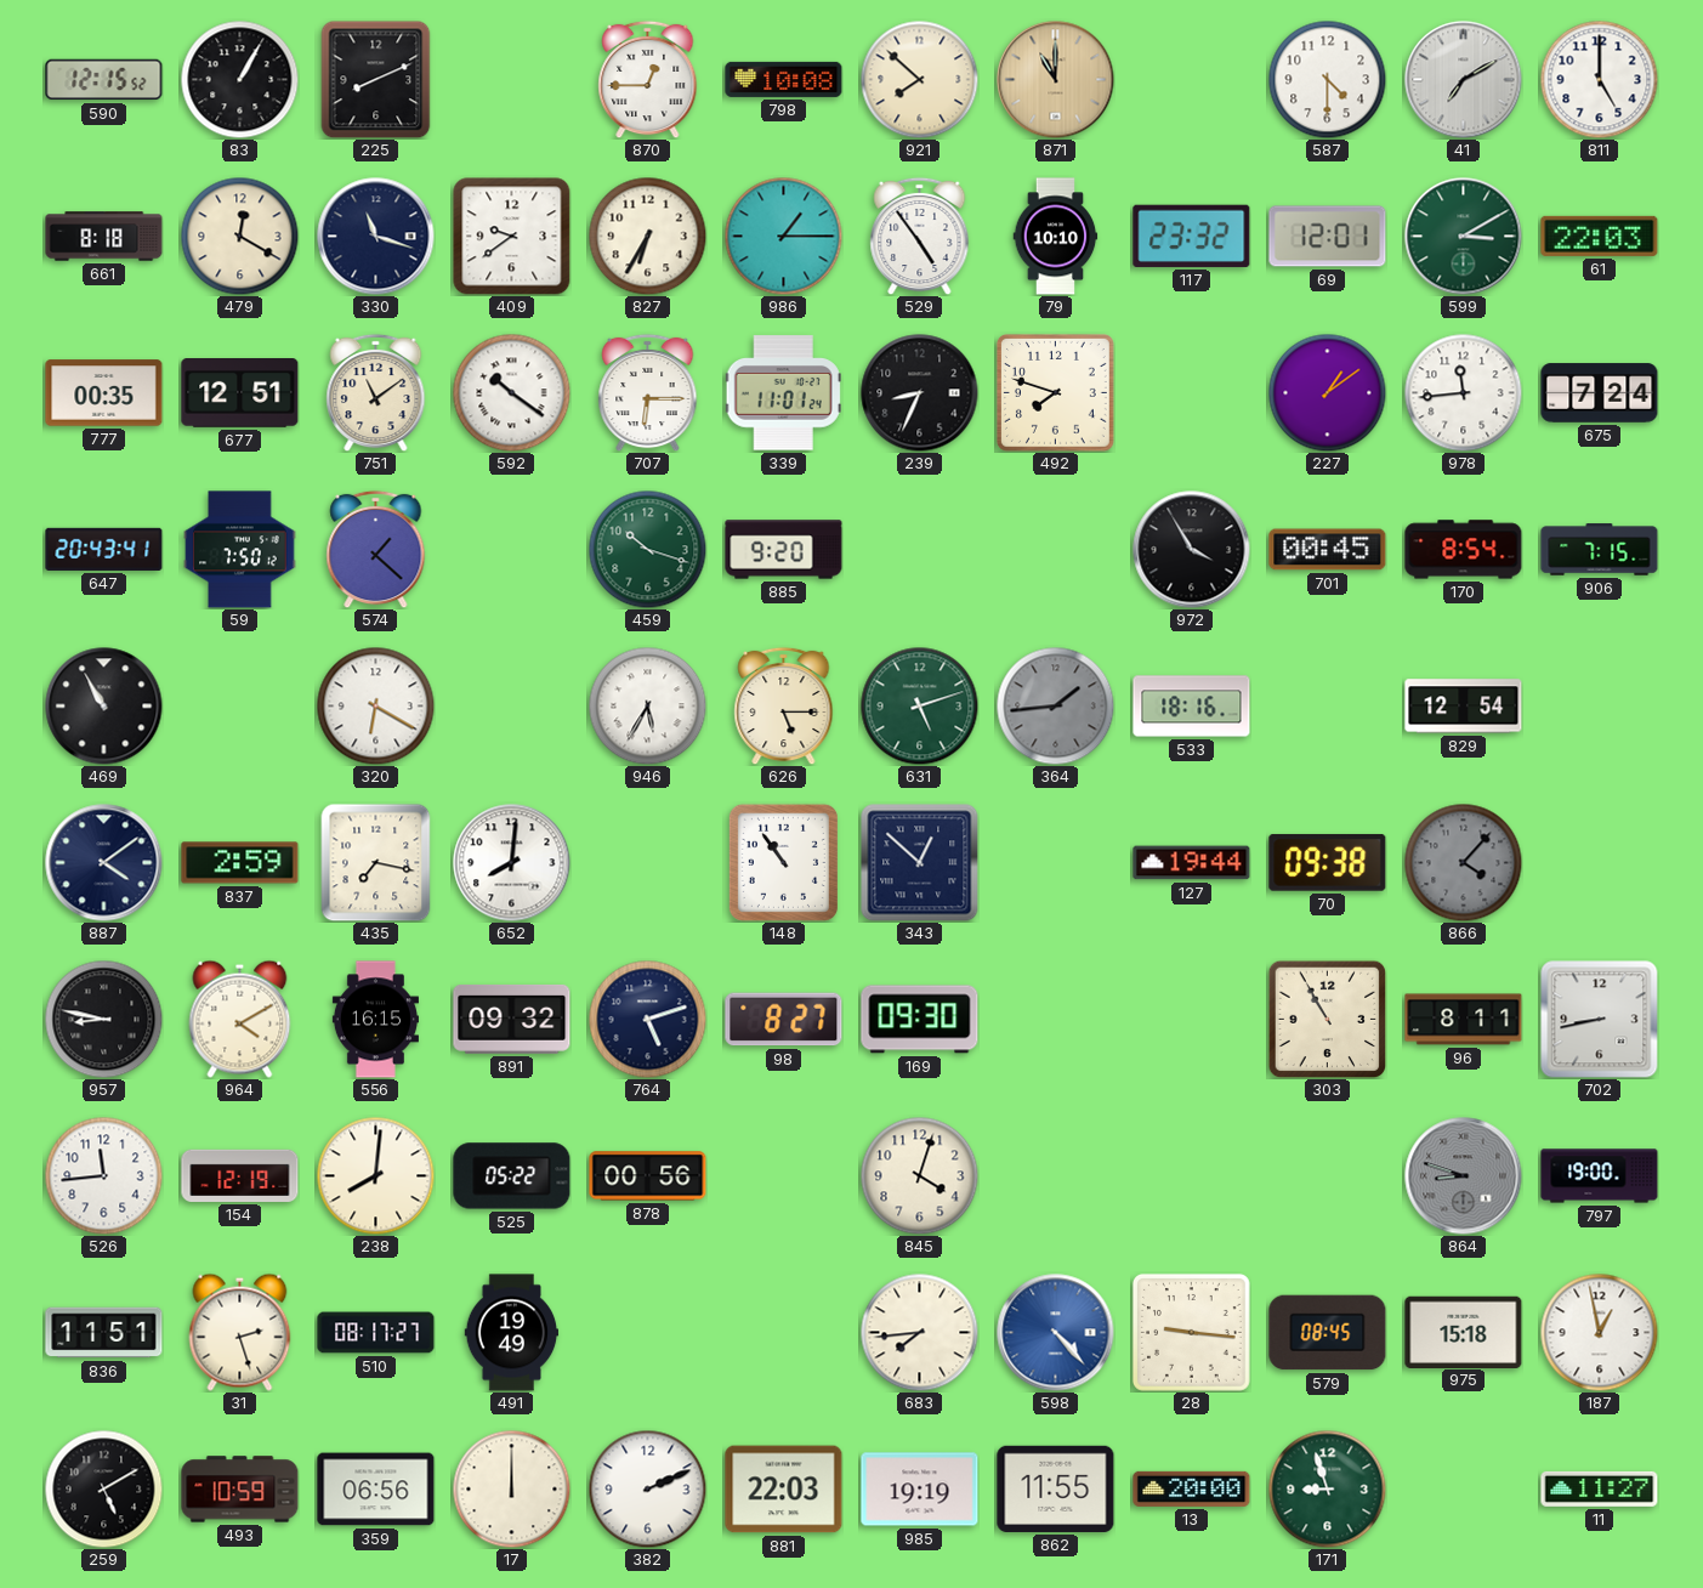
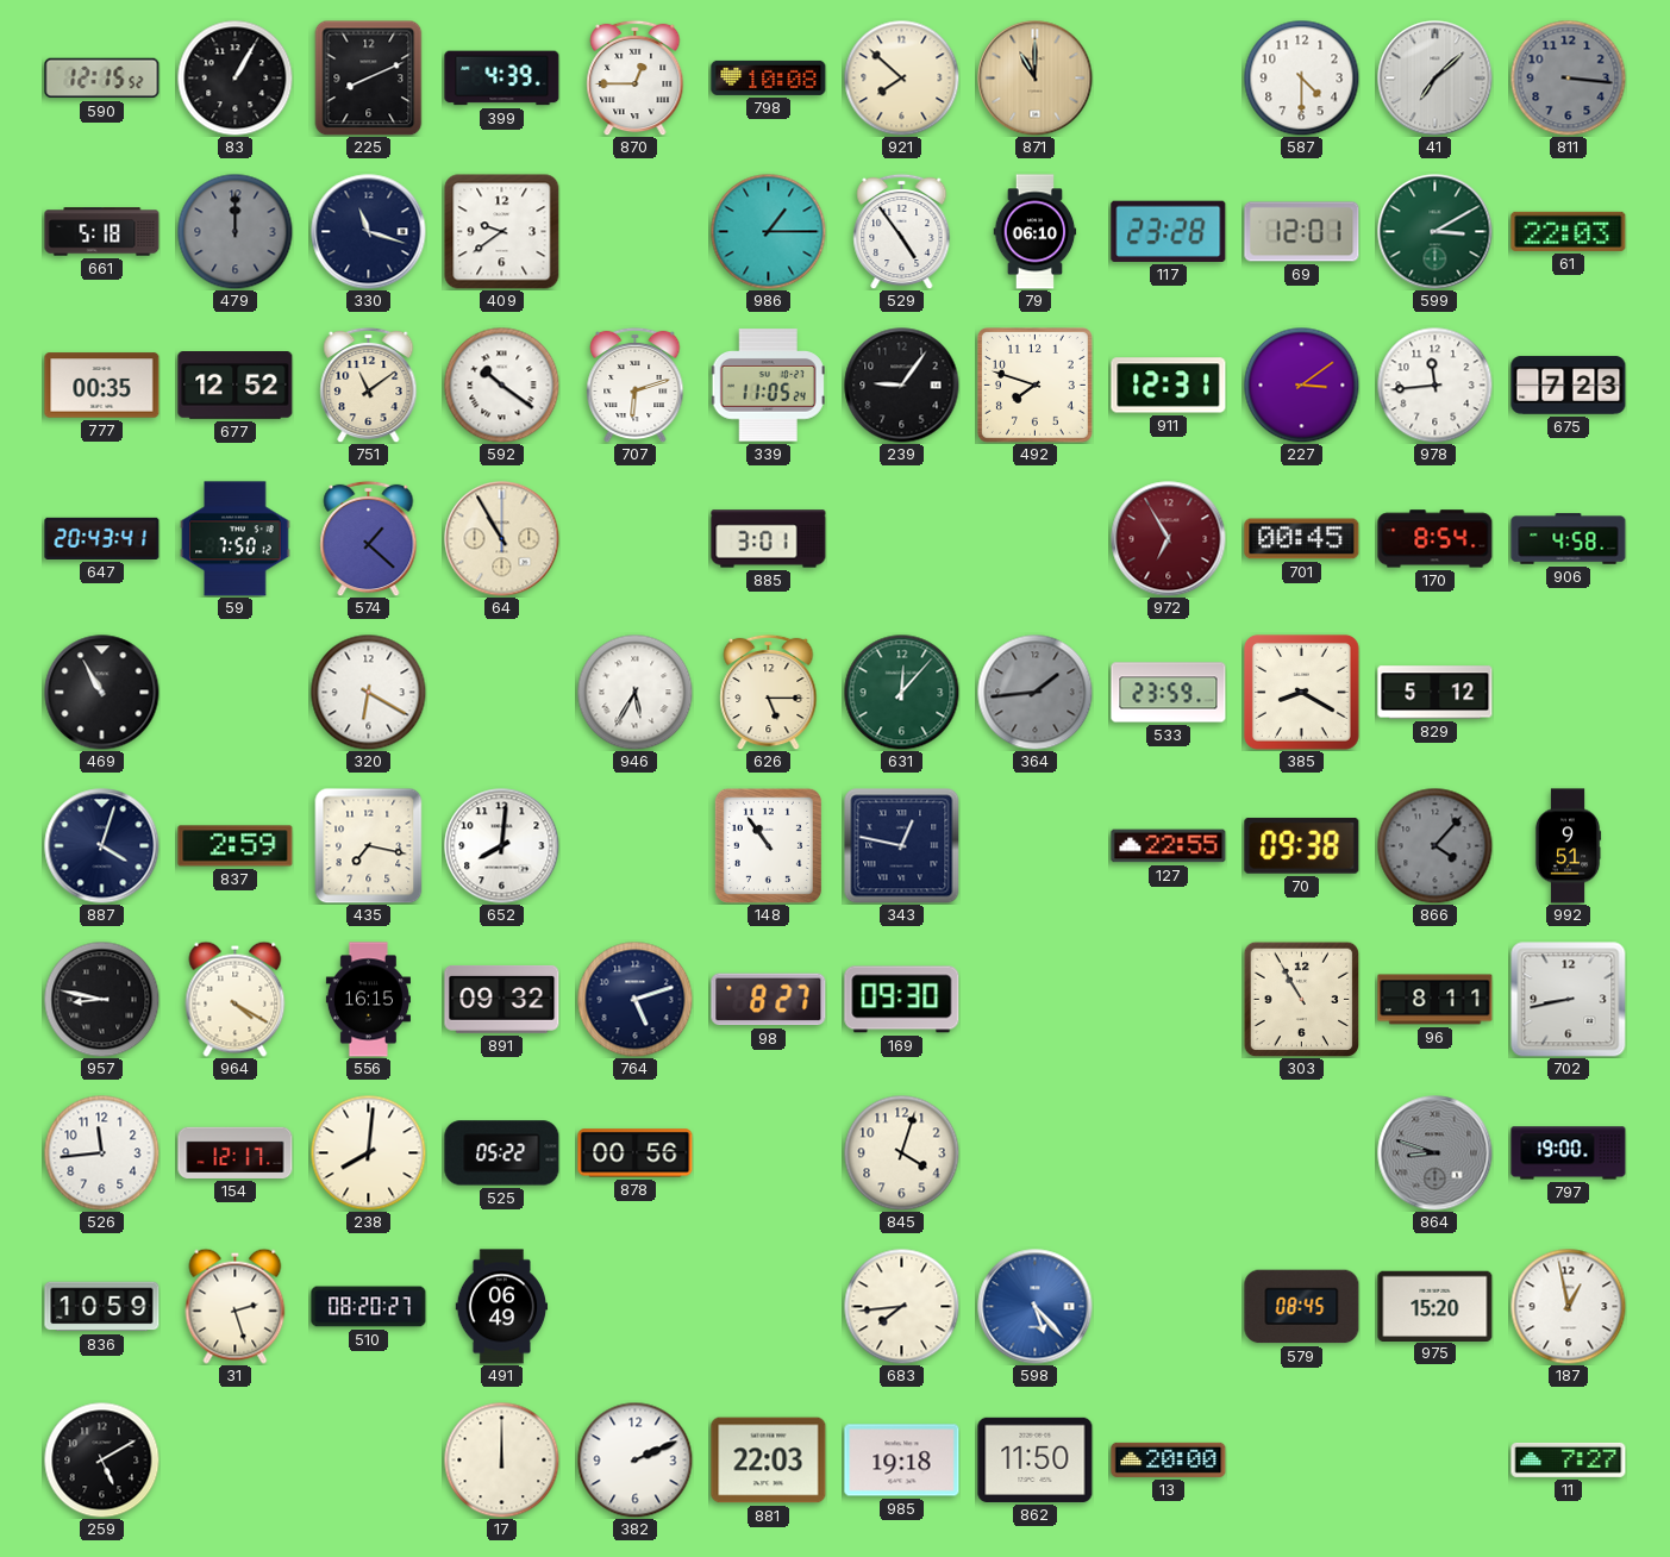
399: none -> 4:39 (502, 79)
41: 7:10 -> 7:08 (1436, 79)
811: 5:00 -> 3:16 (1568, 77)
811 dial: white -> grey (1568, 77)
661: 8:18 -> 5:18 (102, 232)
479: 12:20 -> 12:00 (234, 231)
479 dial: cream -> grey (234, 231)
827: 6:35 -> none (647, 236)
79: 10:10 -> 06:10 (1036, 232)
117: 23:32 -> 23:28 (1169, 231)
677: 12:51 -> 12:52 (236, 386)
707: 6:15 -> 6:12 (636, 384)
339: 11:01 -> 11:05 (768, 386)
239: 8:34 -> 9:06 (902, 386)
911: none -> 12:31 (1169, 386)
227: 1:09 -> 3:09 (1301, 384)
675: 7:24 -> 7:23 (1569, 386)
64: none -> 10:55 (502, 539)
459: 10:18 -> none (647, 549)
885: 9:20 -> 3:01 (769, 539)
972: 3:55 -> 6:55 (1169, 539)
972 dial: black -> burgundy (1169, 539)
906: 7:15 -> 4:58 (1569, 539)
631: 5:12 -> 12:07 (901, 692)
533: 18:16 -> 23:59 (1169, 693)
385: none -> 8:20 (1302, 693)
829: 12:54 -> 5:12 (1436, 693)
887: 4:09 -> 4:03 (102, 846)
343: 12:52 -> 12:47 (902, 846)
127: 19:44 -> 22:55 (1169, 846)
992: none -> 9:51 (1568, 846)
964: 4:10 -> 4:20 (236, 999)
154: 12:19 -> 12:17 (236, 1152)
836: 11:51 -> 10:59 (102, 1307)
510: 08:17 -> 08:20 (369, 1307)
491: 19:49 -> 06:49 (502, 1307)
598: 4:23 -> 5:23 (1036, 1307)
28: 9:16 -> none (1192, 1333)
975: 15:18 -> 15:20 (1436, 1306)
493: 10:59 -> none (240, 1490)
359: 06:56 -> none (376, 1490)
985: 19:19 -> 19:18 (902, 1461)
862: 11:55 -> 11:50 (1036, 1459)
171: 8:57 -> none (1327, 1488)
11: 11:27 -> 7:27 (1569, 1459)
